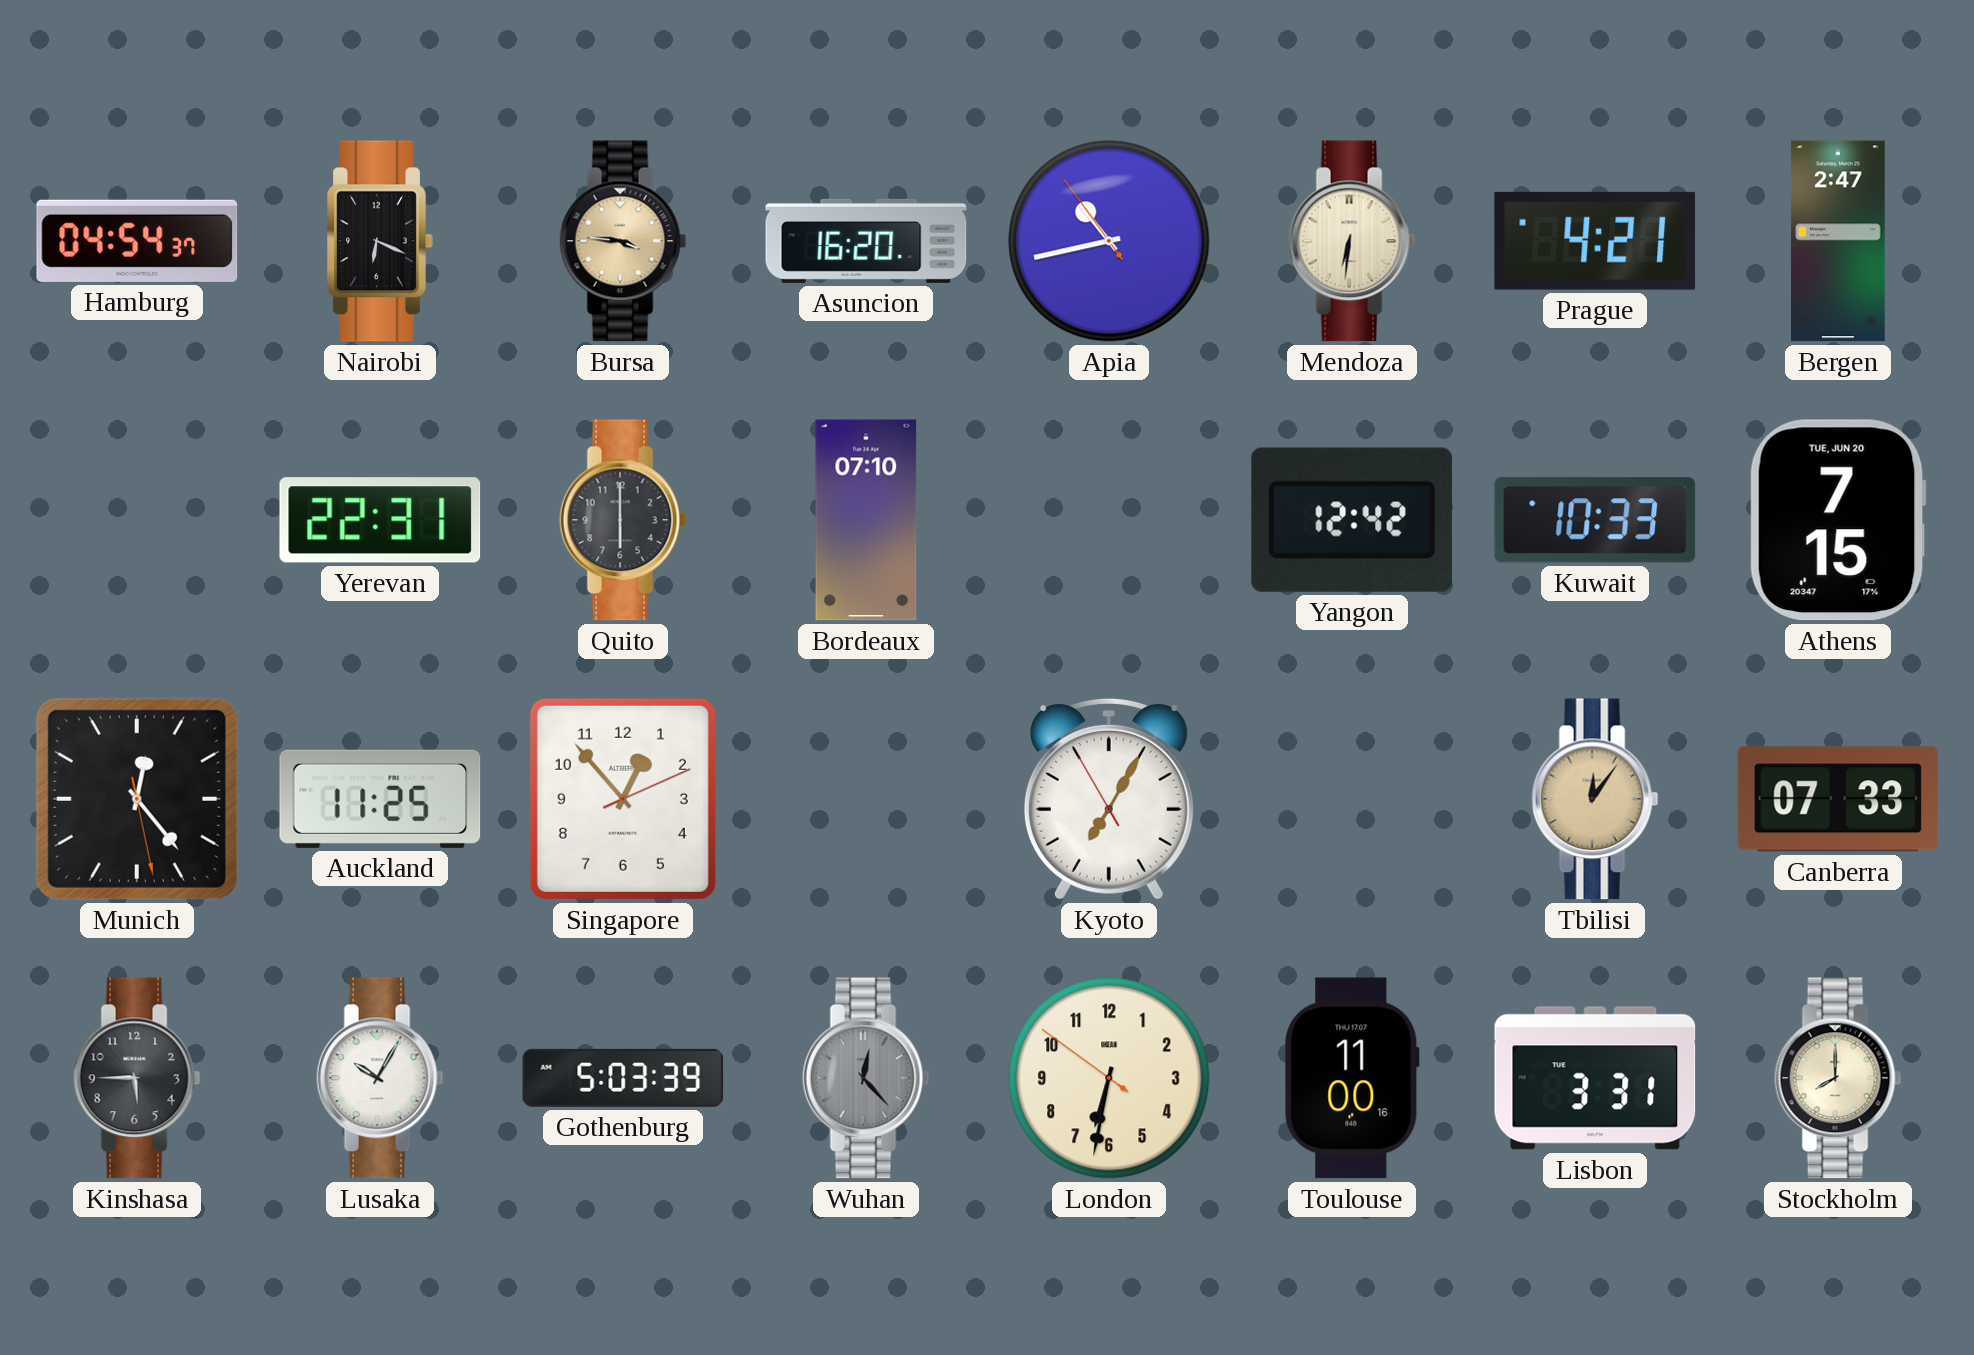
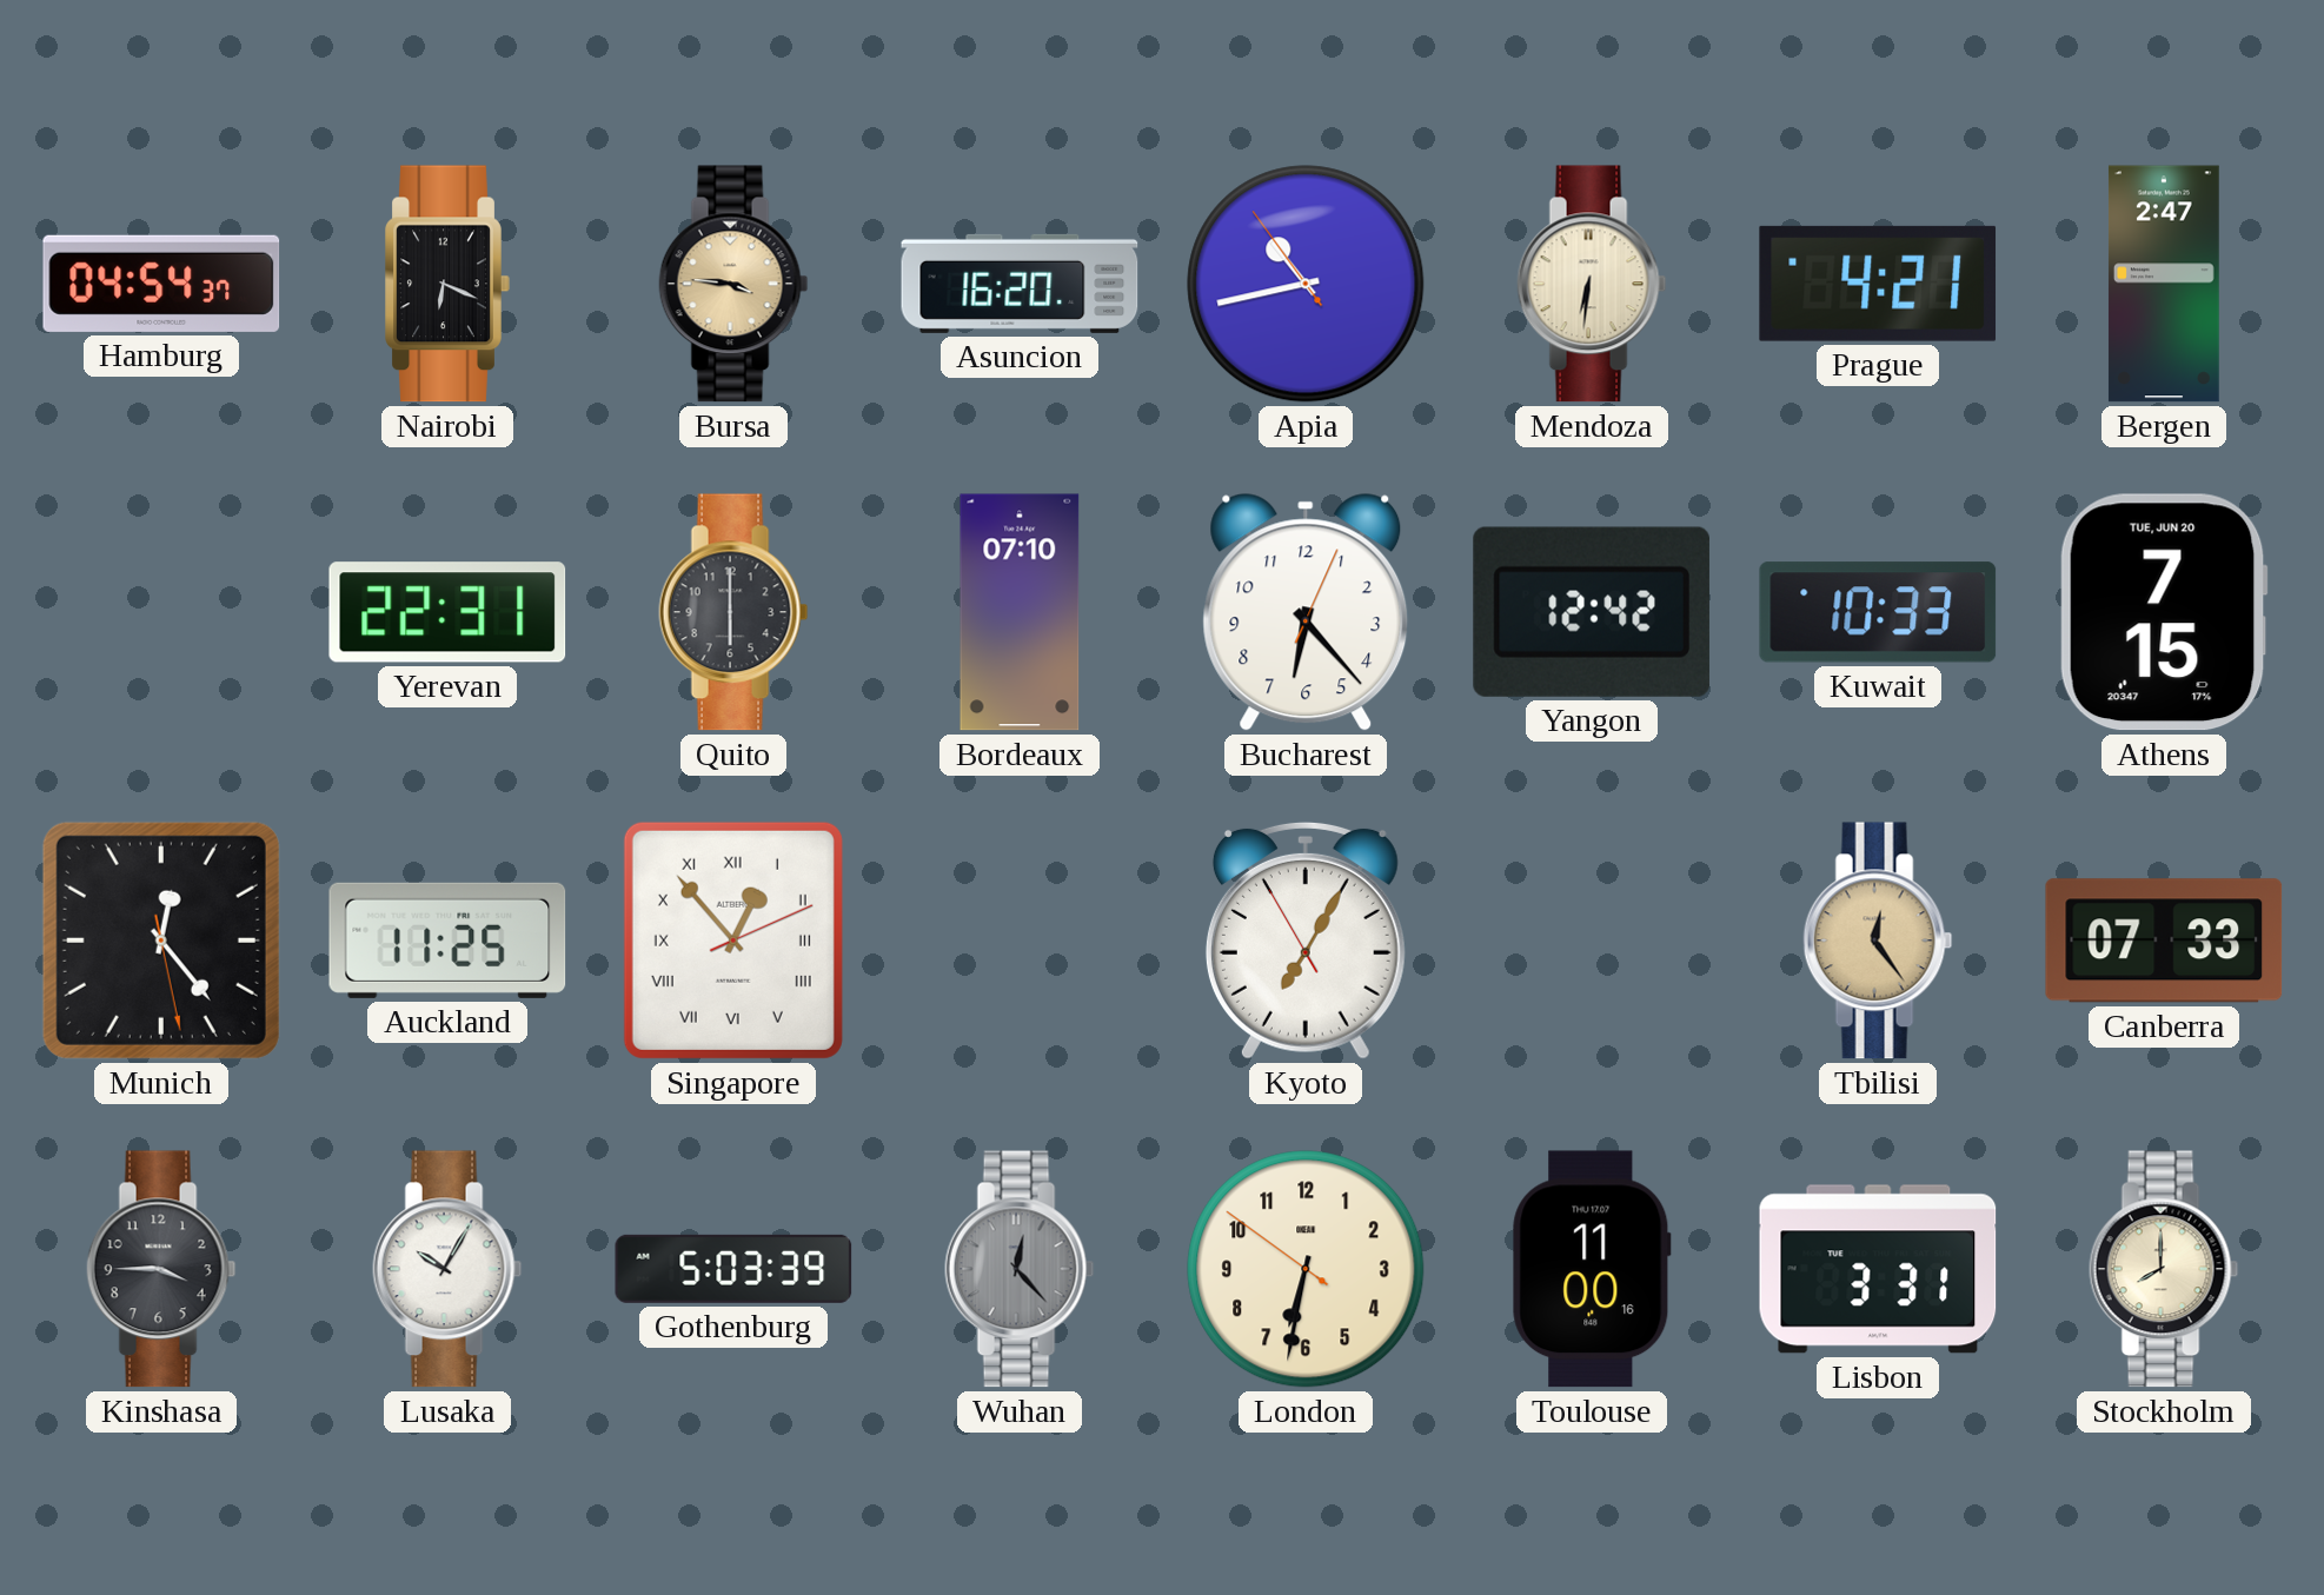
Bucharest: none -> 6:23 (1306, 612)
Singapore numerals: Arabic -> Roman (733, 941)
Tbilisi: 12:06 -> 12:24 (1878, 941)
Kinshasa: 5:45 -> 3:45 (161, 1269)
